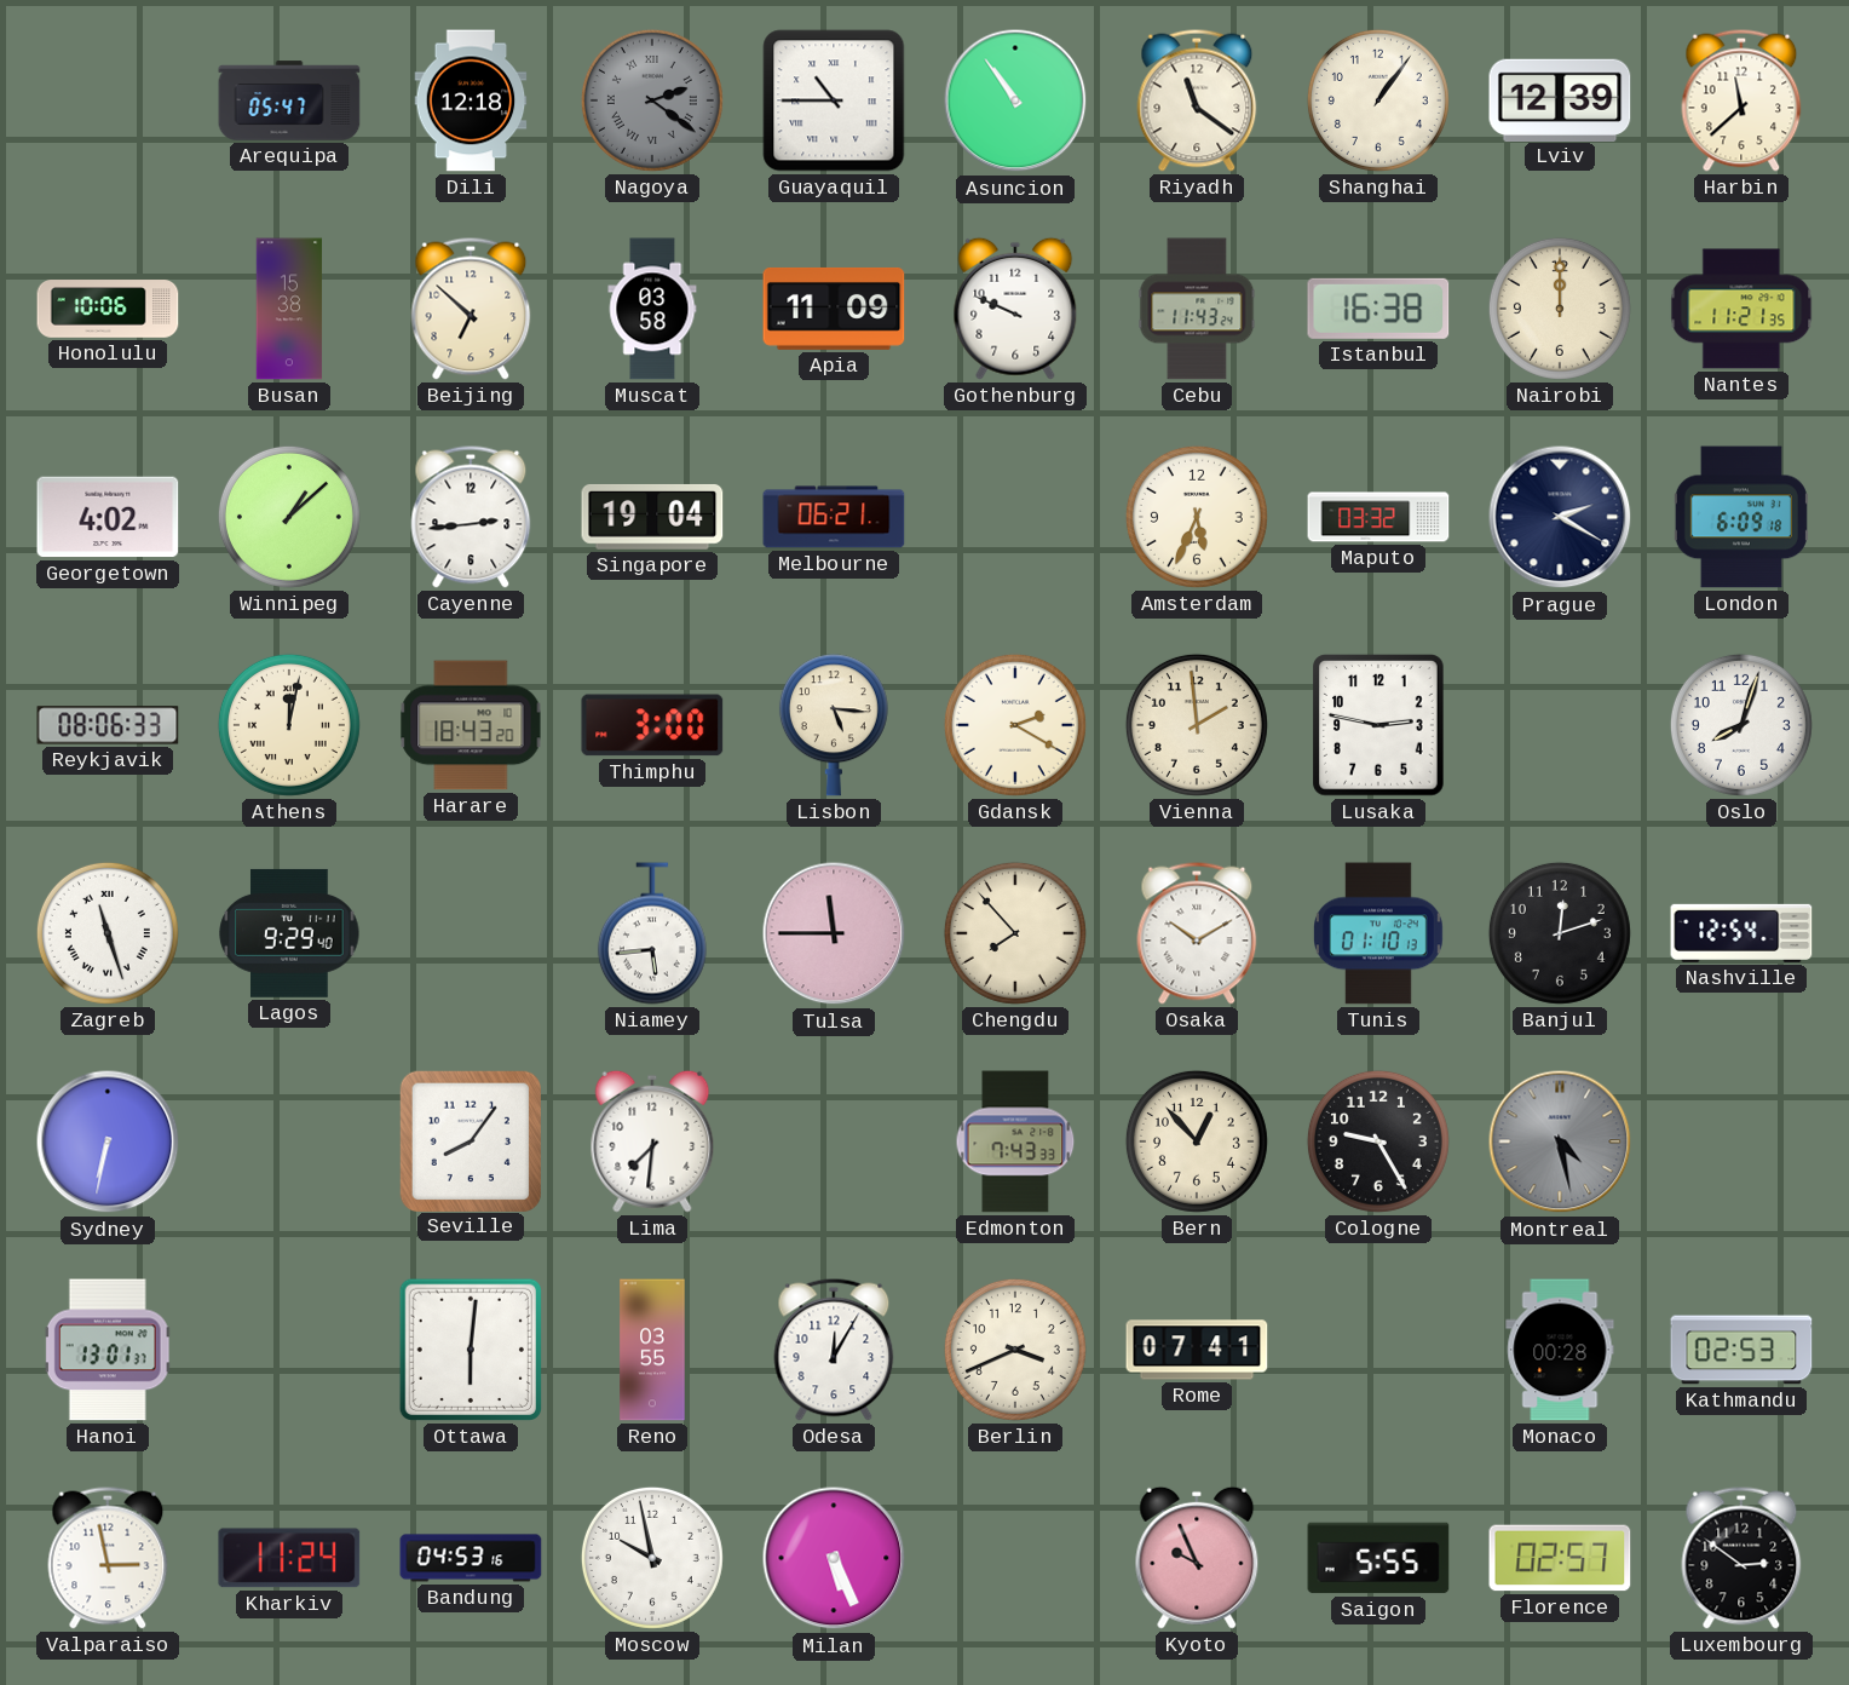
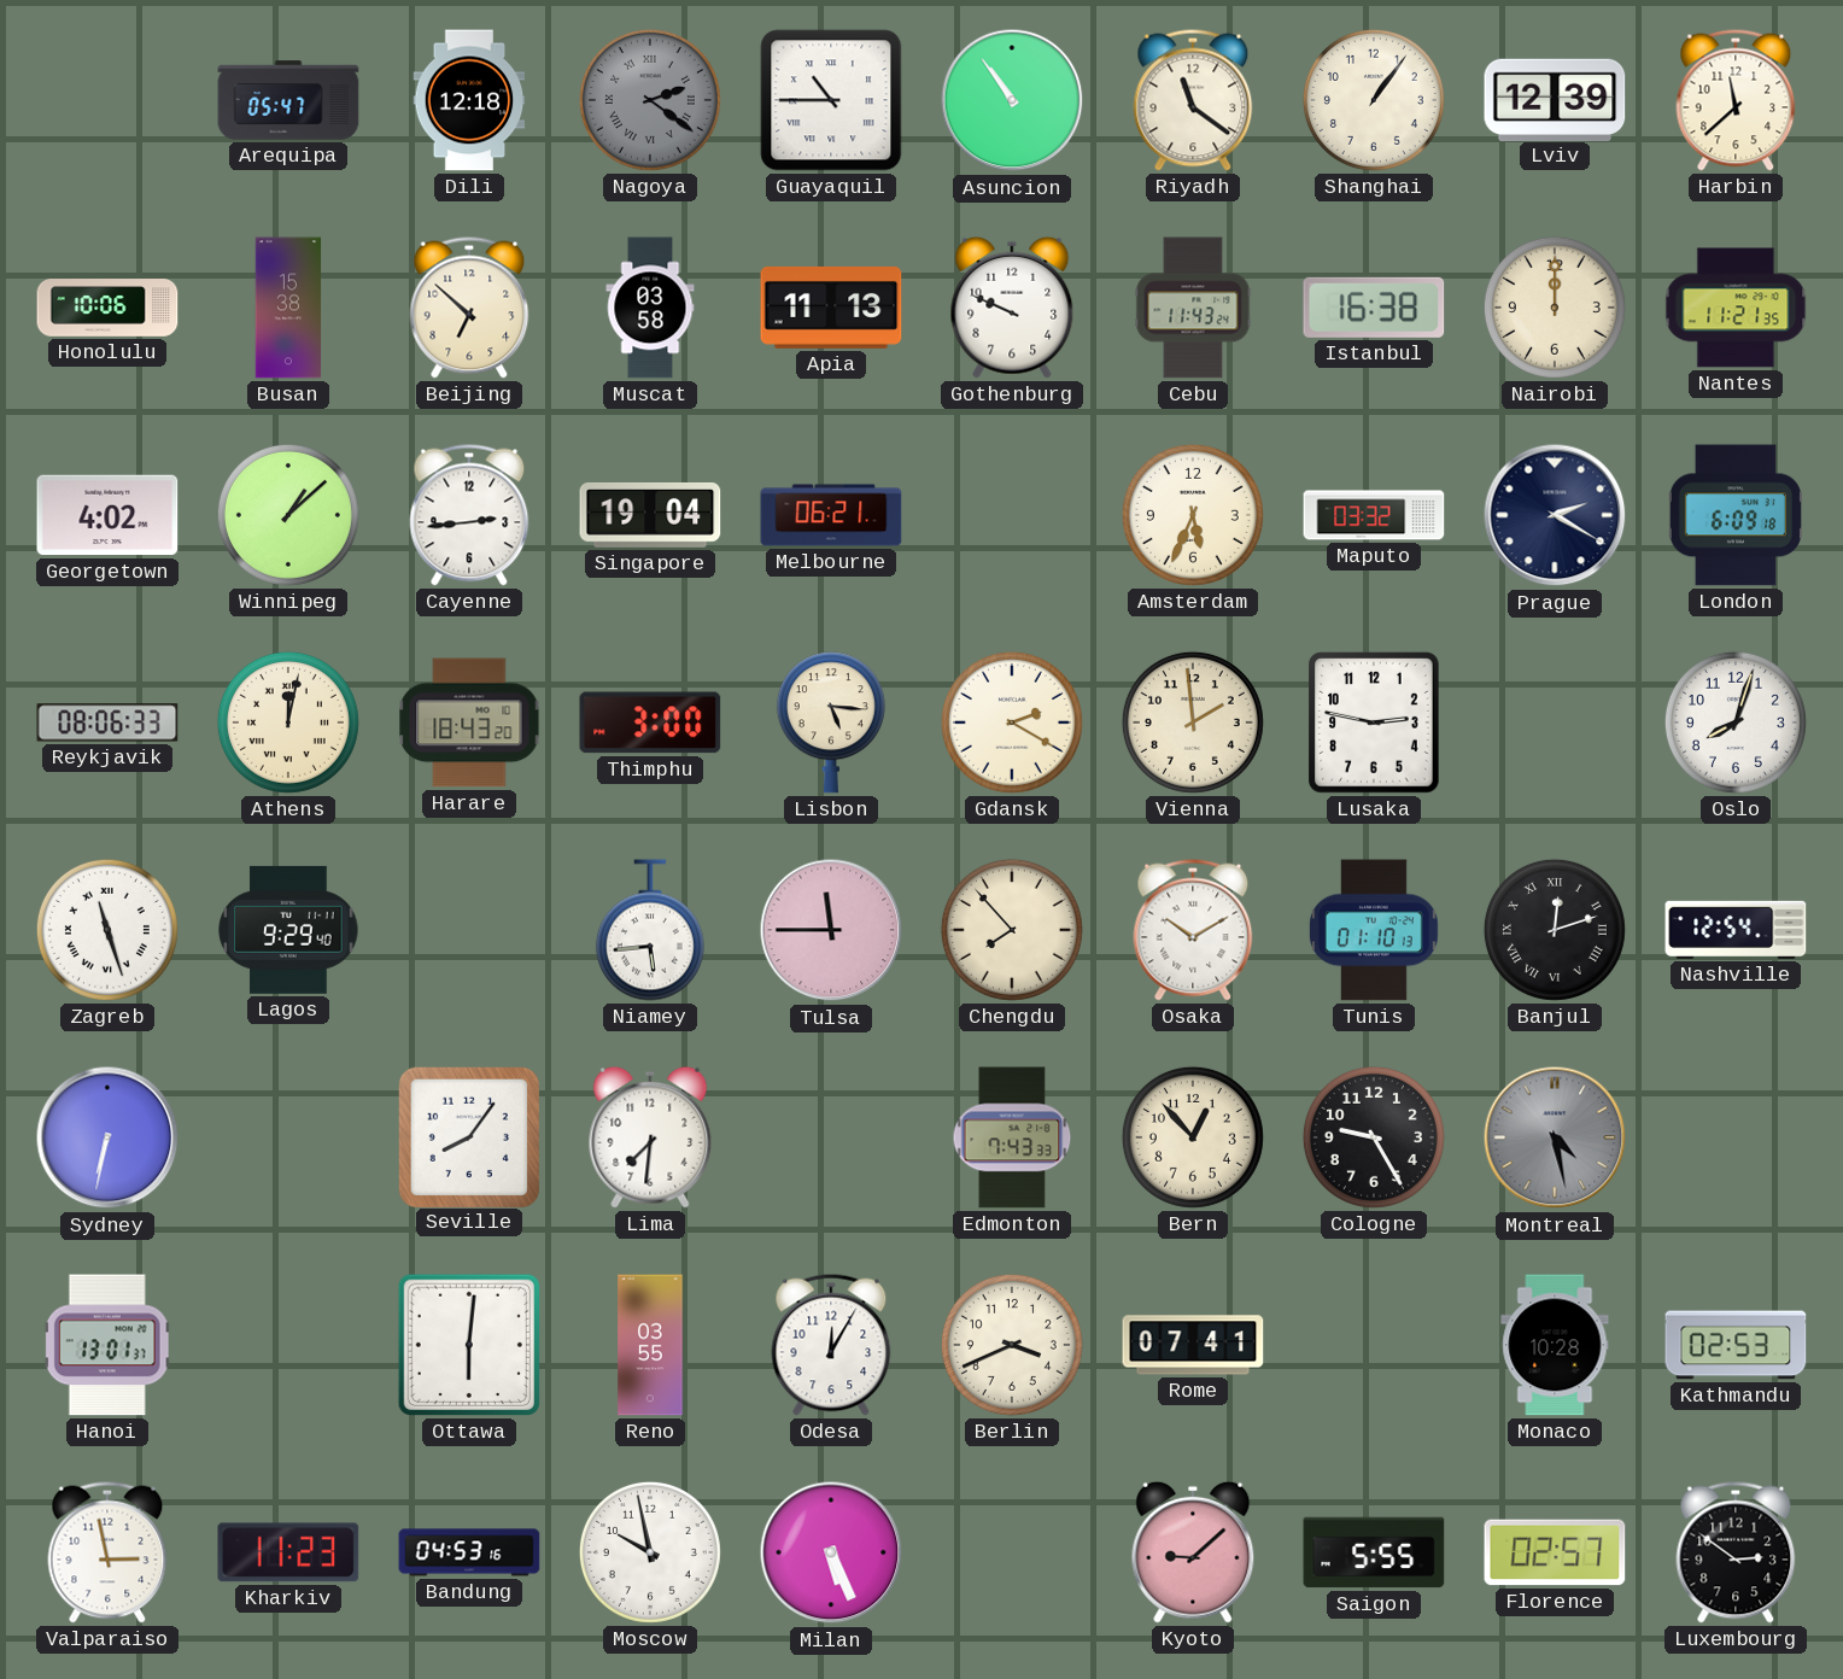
Apia: 11:09 -> 11:13 (831, 308)
Banjul numerals: Arabic -> Roman (1555, 930)
Monaco: 00:28 -> 10:28 (1555, 1345)
Kharkiv: 11:24 -> 11:23 (288, 1552)
Kyoto: 9:56 -> 9:08 (1193, 1552)
